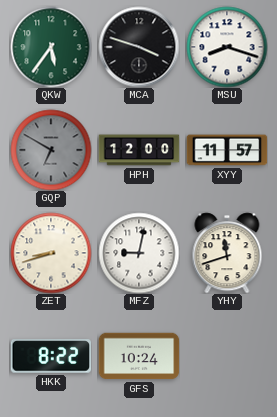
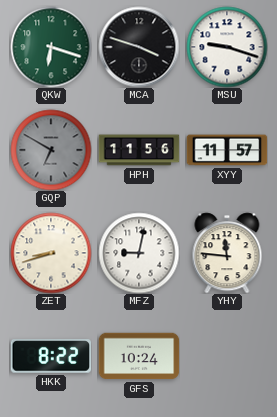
QKW: 5:36 -> 6:18 (51, 47)
MSU: 8:18 -> 9:18 (227, 47)
HPH: 12:00 -> 11:56 (139, 150)
YHY: 11:42 -> 11:46 (227, 253)
